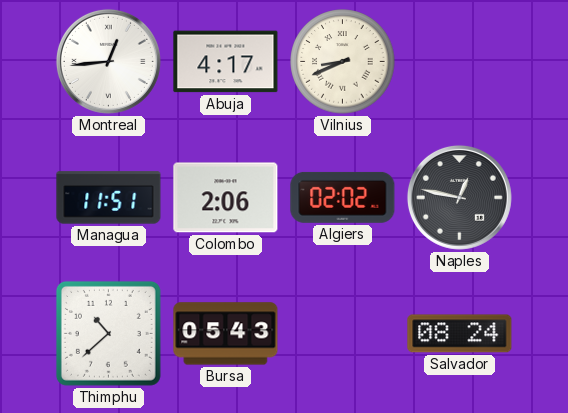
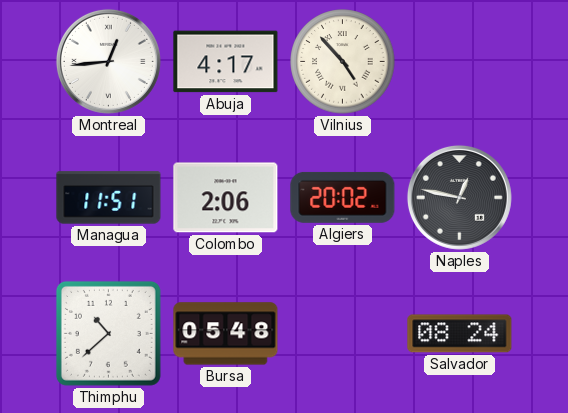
Vilnius: 8:41 -> 4:53 (343, 62)
Algiers: 02:02 -> 20:02 (343, 197)
Bursa: 05:43 -> 05:48 (226, 334)
